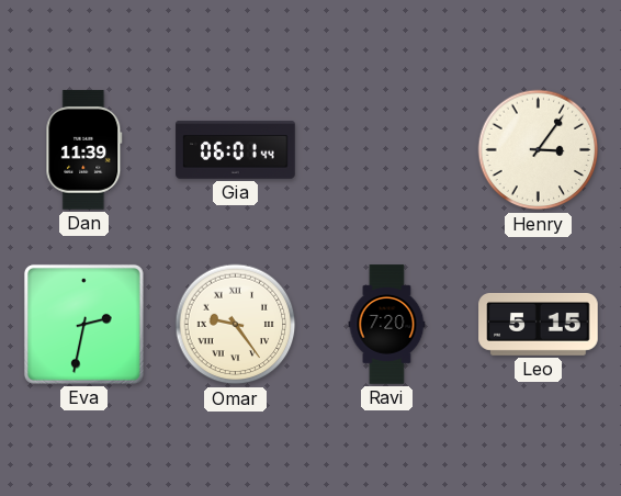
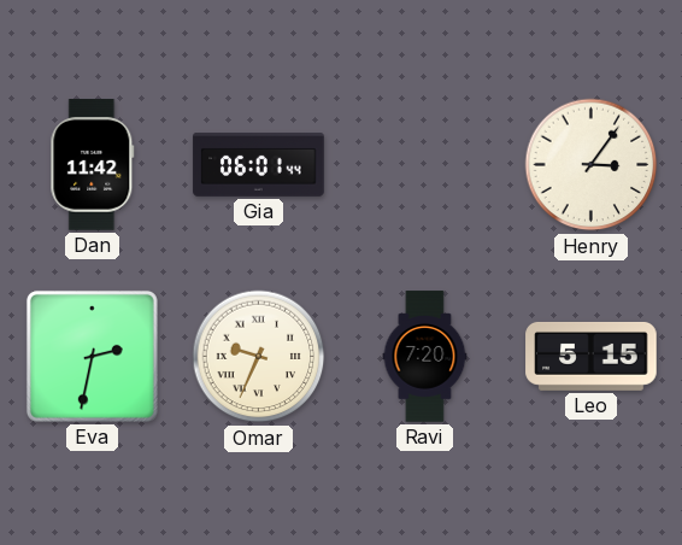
Dan: 11:39 -> 11:42 (93, 165)
Omar: 9:24 -> 9:34 (259, 357)
